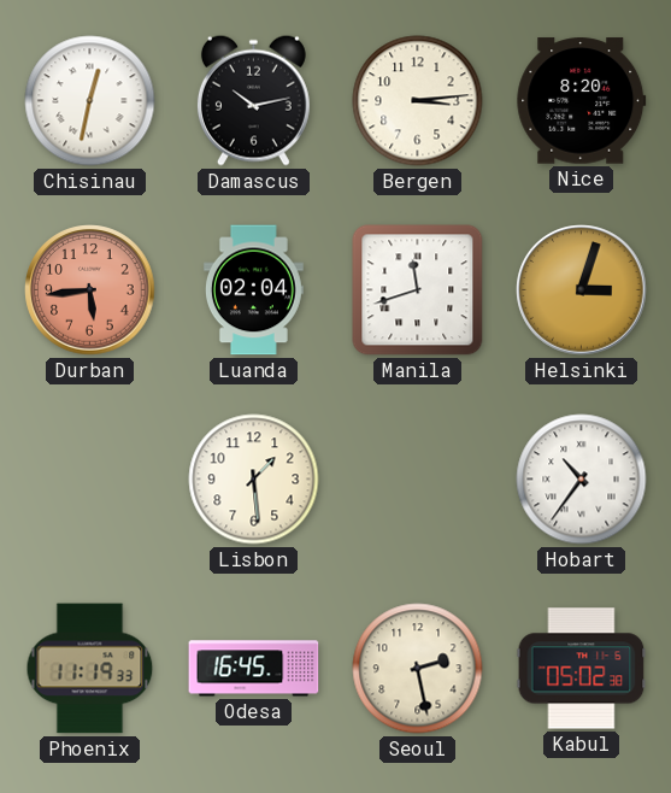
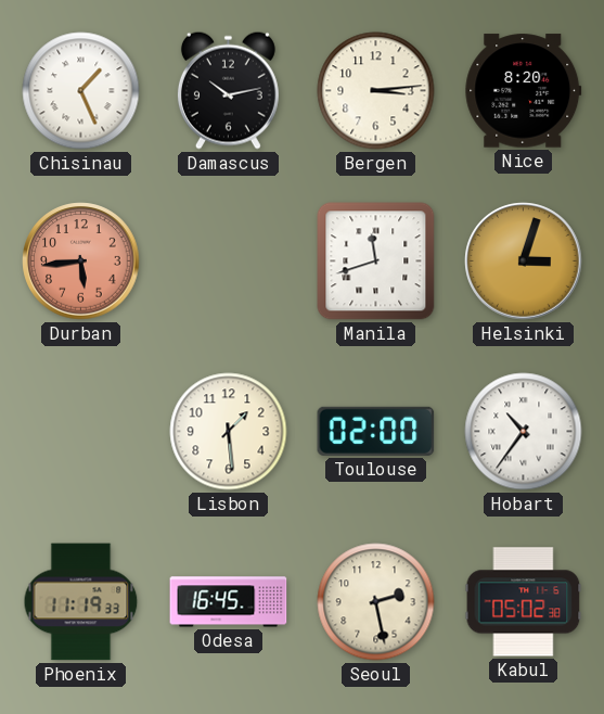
Chisinau: 12:32 -> 1:26 (81, 91)
Luanda: 02:04 -> none (253, 290)
Toulouse: none -> 02:00 (376, 431)
